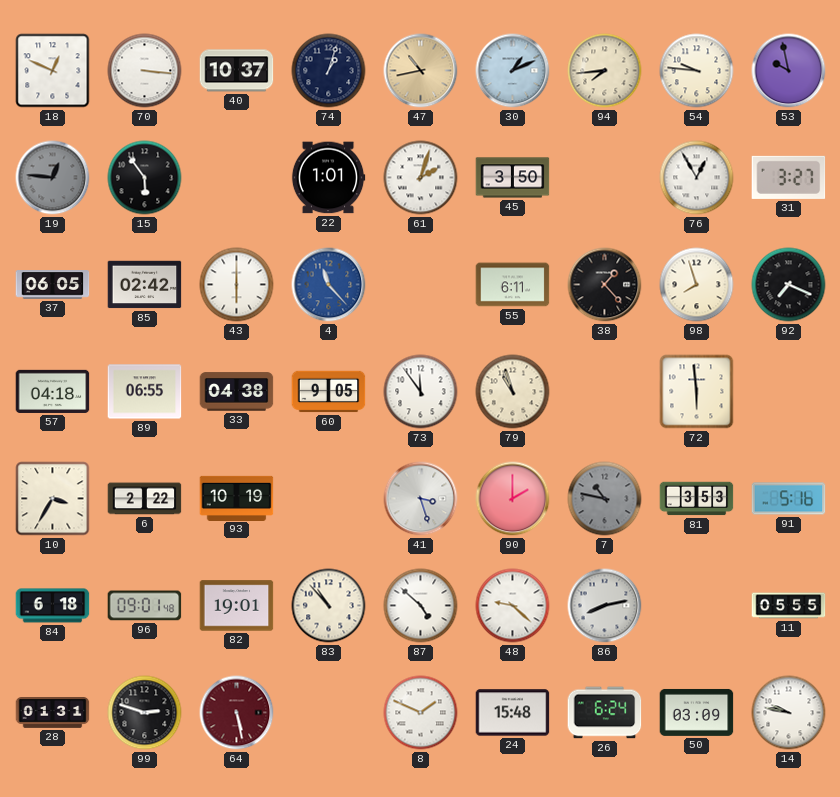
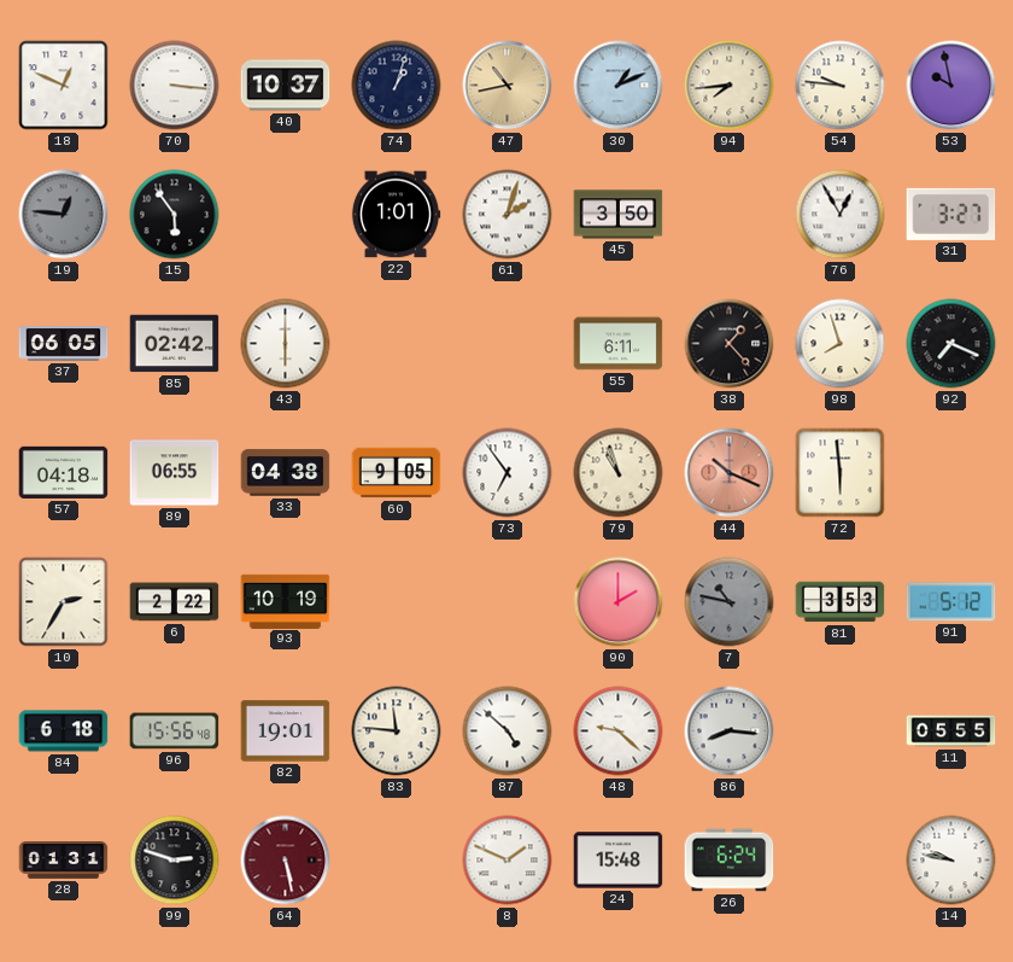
4: 11:23 -> none (329, 285)
73: 11:54 -> 6:54 (508, 473)
44: none -> 10:19 (730, 473)
10: 3:35 -> 2:35 (64, 602)
41: 3:27 -> none (421, 499)
91: 5:16 -> 5:12 (951, 602)
96: 09:01 -> 15:56 (175, 731)
83: 10:53 -> 11:46 (397, 731)
86: 8:13 -> 8:16 (730, 731)
50: 03:09 -> none (697, 712)
